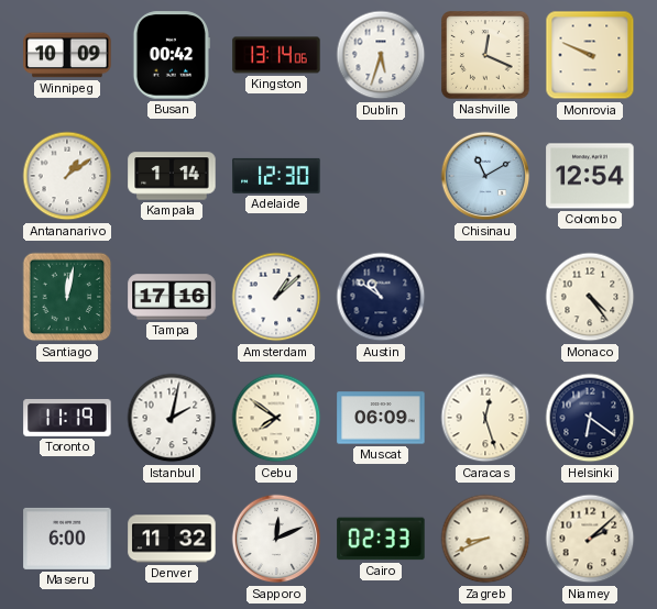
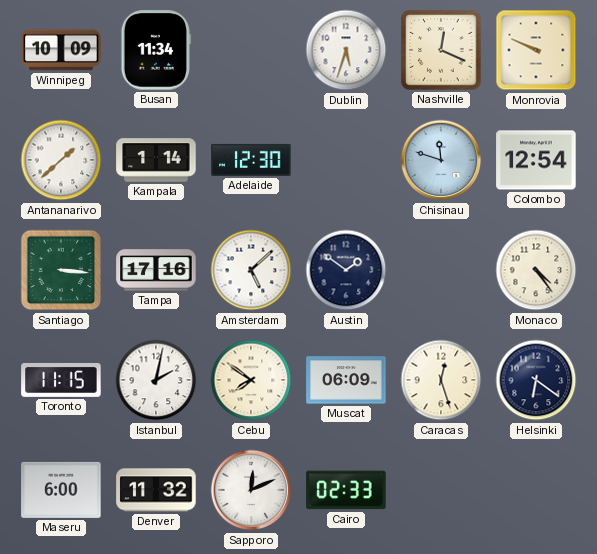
Busan: 00:42 -> 11:34 (156, 50)
Kingston: 13:14 -> none (276, 55)
Antananarivo: 1:09 -> 1:38 (61, 160)
Chisinau: 11:10 -> 11:48 (441, 160)
Santiago: 12:02 -> 3:16 (61, 270)
Amsterdam: 1:08 -> 5:08 (251, 270)
Austin: 10:51 -> 1:51 (346, 270)
Toronto: 11:19 -> 11:15 (61, 380)
Zagreb: 8:41 -> none (485, 539)
Niamey: 2:08 -> none (590, 539)
